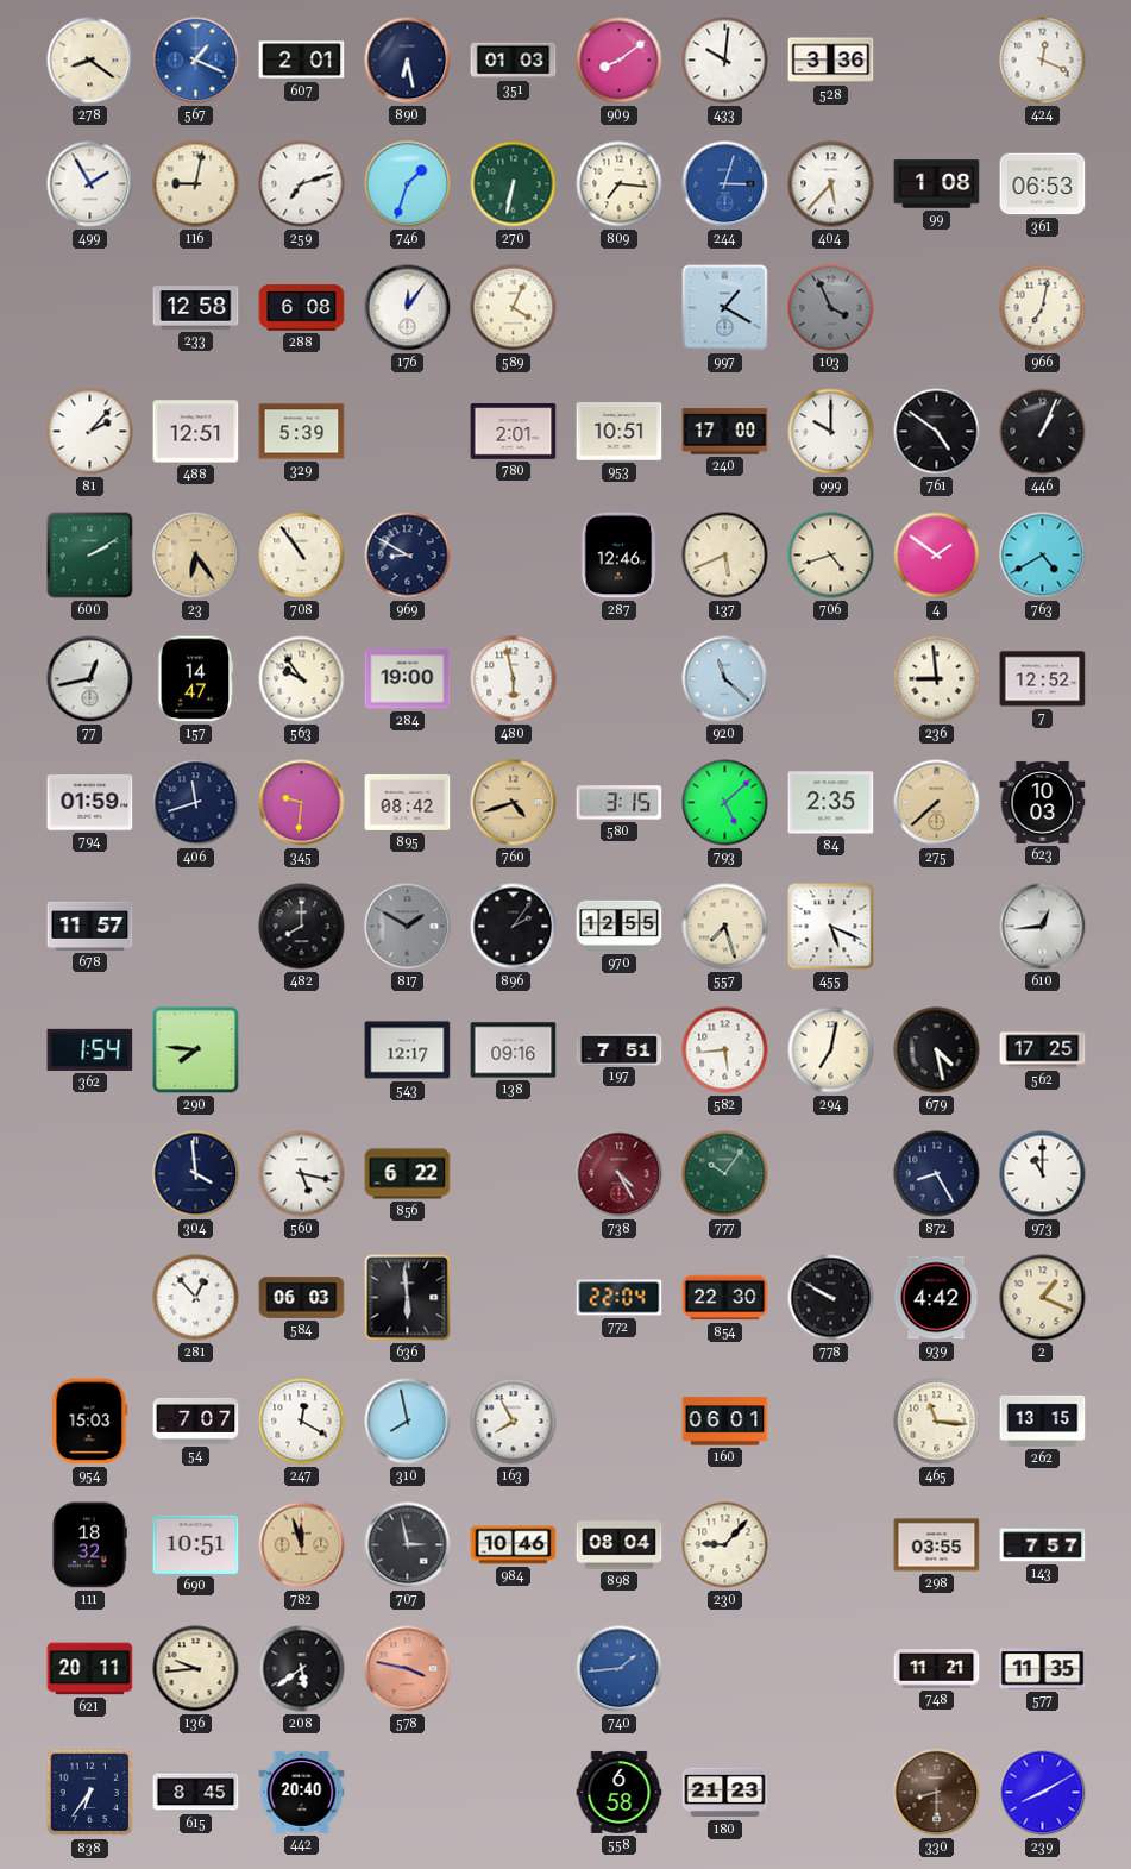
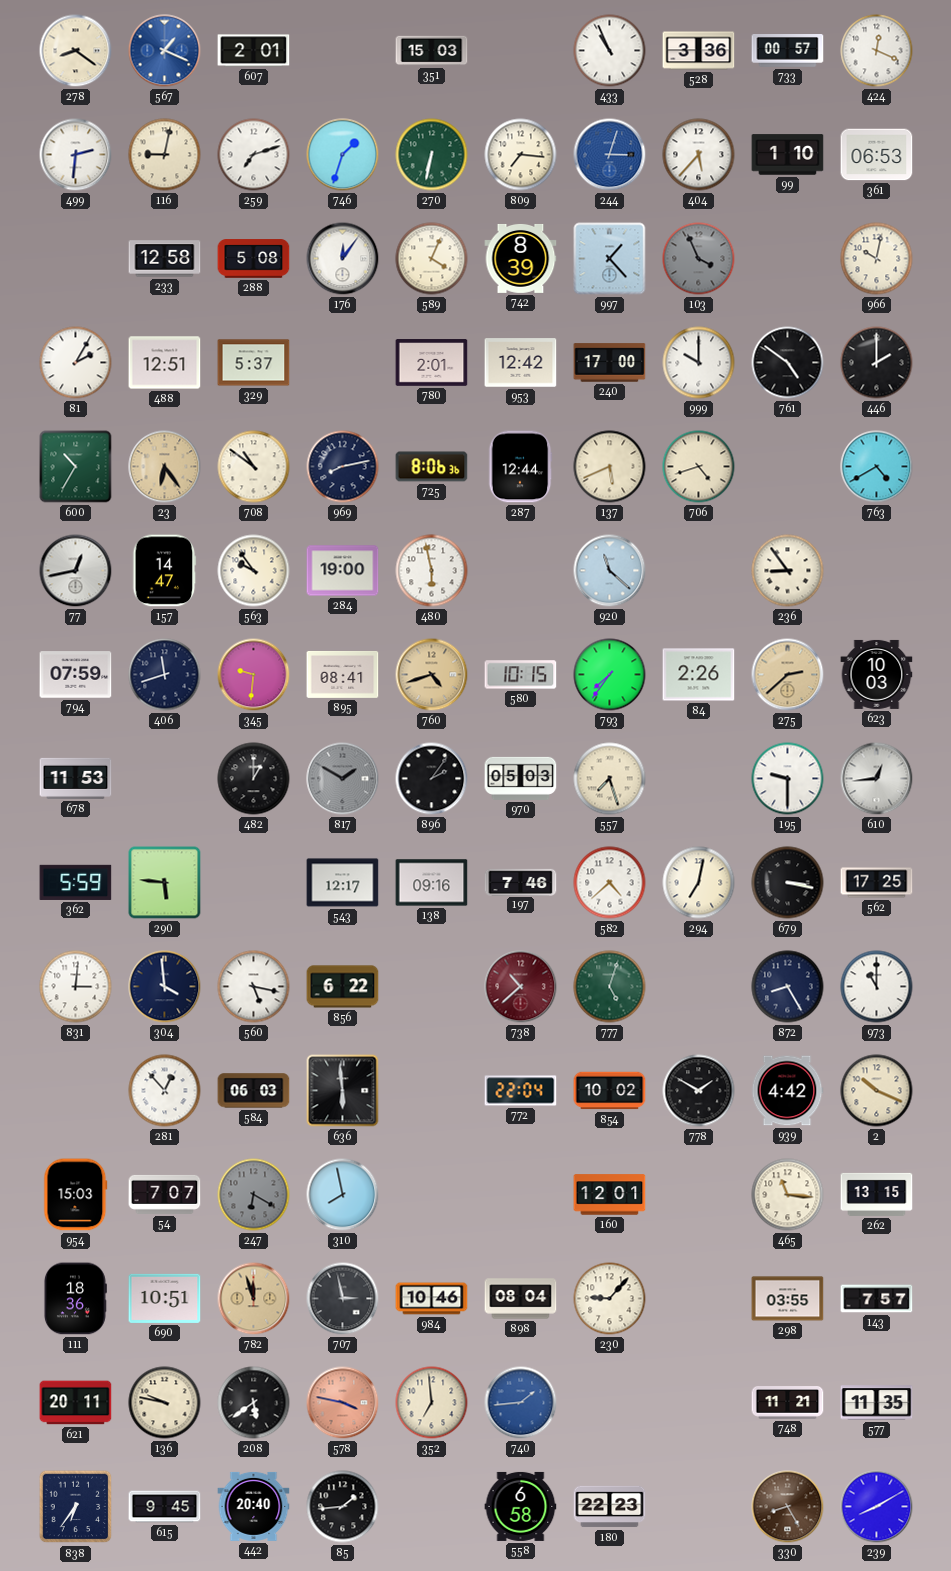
890: 6:28 -> none (408, 61)
351: 01:03 -> 15:03 (432, 51)
909: 8:09 -> none (620, 61)
433: 10:01 -> 10:56 (610, 51)
733: none -> 00:57 (788, 51)
499: 1:55 -> 2:31 (76, 155)
99: 1:08 -> 1:10 (788, 155)
288: 6:08 -> 5:08 (254, 259)
742: none -> 8:39 (521, 258)
997: 1:20 -> 1:23 (610, 259)
966: 7:02 -> 10:02 (877, 259)
81: 2:07 -> 2:05 (76, 363)
329: 5:39 -> 5:37 (254, 363)
953: 10:51 -> 12:42 (521, 363)
446: 1:04 -> 2:00 (877, 363)
600: 2:10 -> 10:35 (76, 467)
708: 10:54 -> 10:51 (254, 467)
969: 8:50 -> 8:13 (343, 467)
725: none -> 8:06 (432, 467)
287: 12:46 -> 12:44 (520, 467)
4: 1:51 -> none (937, 556)
236: 8:59 -> 8:54 (788, 571)
7: 12:52 -> none (1043, 679)
794: 01:59 -> 07:59 (76, 675)
895: 08:42 -> 08:41 (343, 674)
580: 3:15 -> 10:15 (521, 675)
793: 5:08 -> 7:36 (610, 675)
84: 2:35 -> 2:26 (699, 675)
275: 7:38 -> 2:38 (788, 675)
678: 11:57 -> 11:53 (76, 778)
482: 8:00 -> 1:00 (254, 779)
970: 12:55 -> 05:03 (521, 778)
455: 5:19 -> none (831, 927)
195: none -> 9:30 (788, 779)
362: 1:54 -> 5:59 (76, 882)
290: 7:46 -> 5:46 (165, 883)
197: 7:51 -> 7:46 (521, 882)
582: 5:44 -> 4:38 (610, 883)
679: 4:28 -> 3:17 (788, 883)
831: none -> 3:01 (76, 987)
738: 4:25 -> 10:38 (521, 987)
777: 10:06 -> 5:03 (610, 987)
854: 22:30 -> 10:02 (610, 1091)
778: 9:50 -> 1:50 (699, 1091)
2: 1:19 -> 10:19 (877, 1091)
247: 12:20 -> 6:20 (254, 1195)
247 dial: white -> grey (254, 1195)
163: 7:55 -> none (514, 1422)
160: 06:01 -> 12:01 (610, 1195)
111: 18:32 -> 18:36 (75, 1299)
136: 9:44 -> 9:47 (165, 1403)
352: none -> 6:59 (432, 1403)
615: 8:45 -> 9:45 (165, 1507)
85: none -> 1:44 (343, 1507)
180: 21:23 -> 22:23 (610, 1507)
330: 8:30 -> 8:25 (788, 1507)
